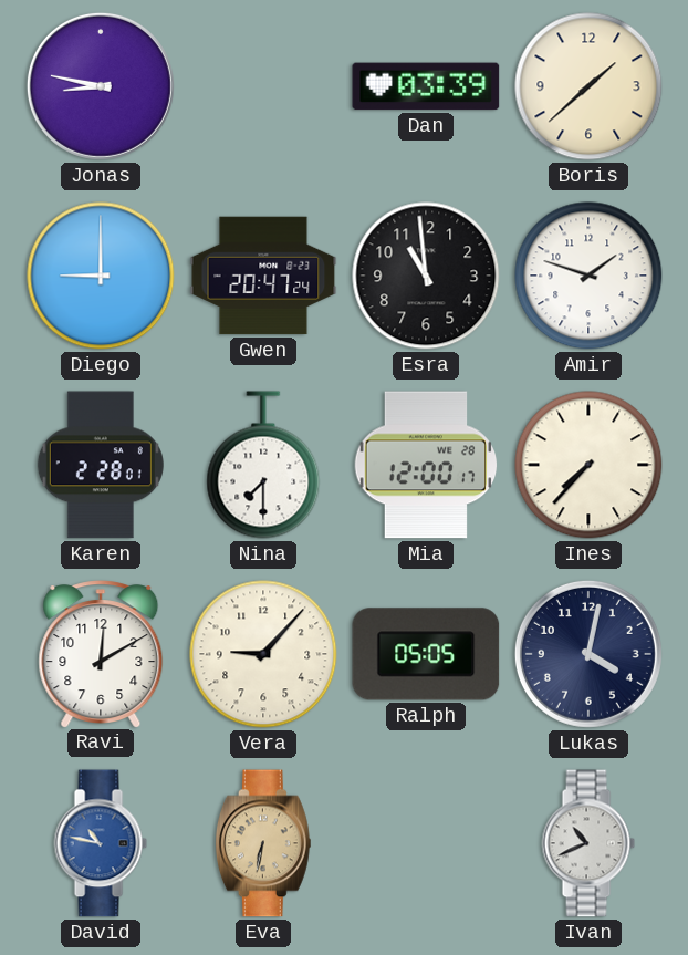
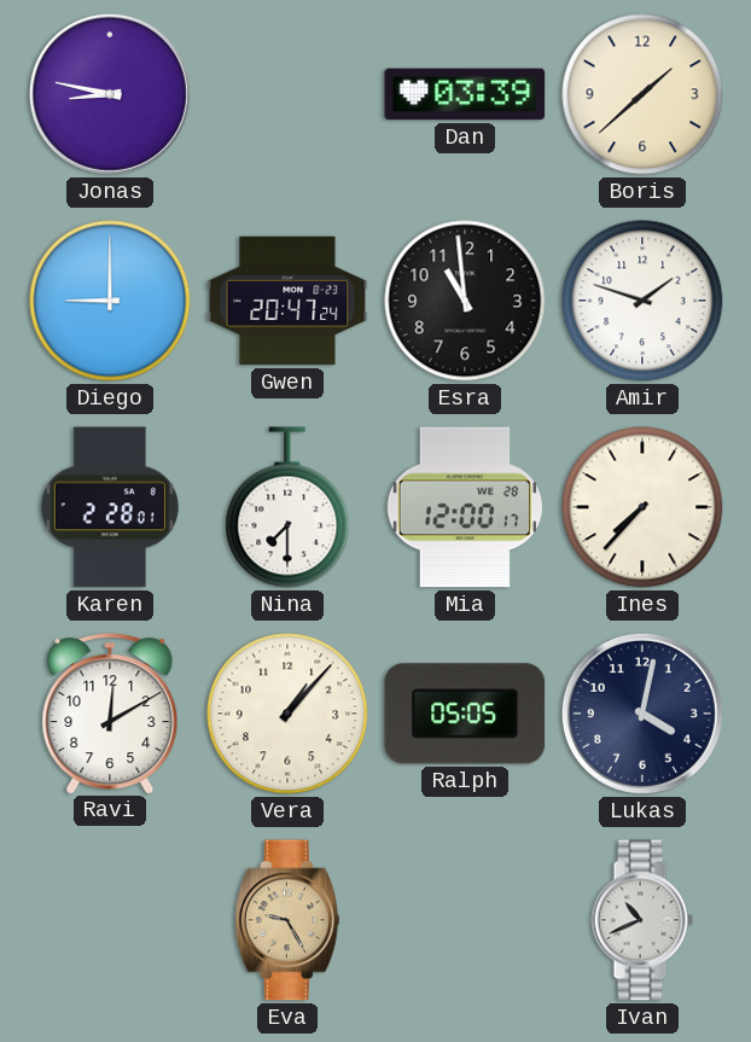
Vera: 9:07 -> 1:07 (287, 714)
David: 10:47 -> none (101, 843)
Eva: 6:32 -> 9:25 (287, 920)
